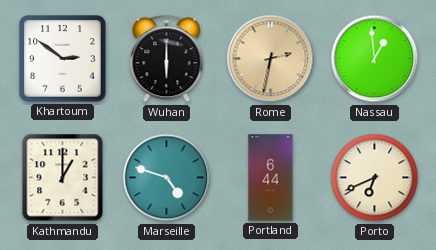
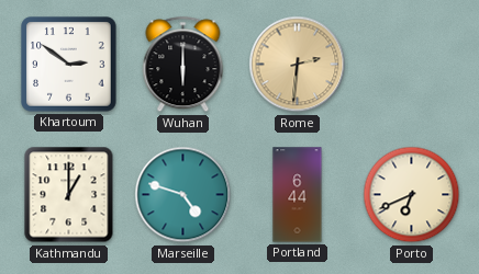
Rome: 2:32 -> 2:31 (298, 65)
Nassau: 12:59 -> none (375, 59)
